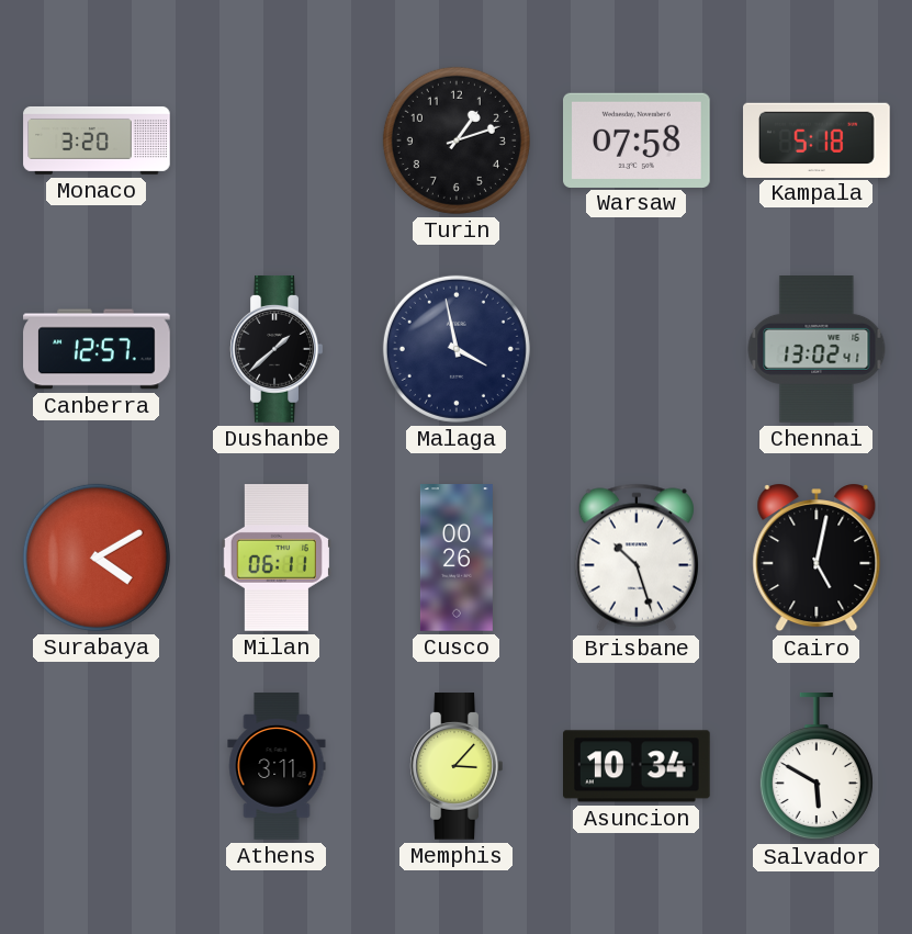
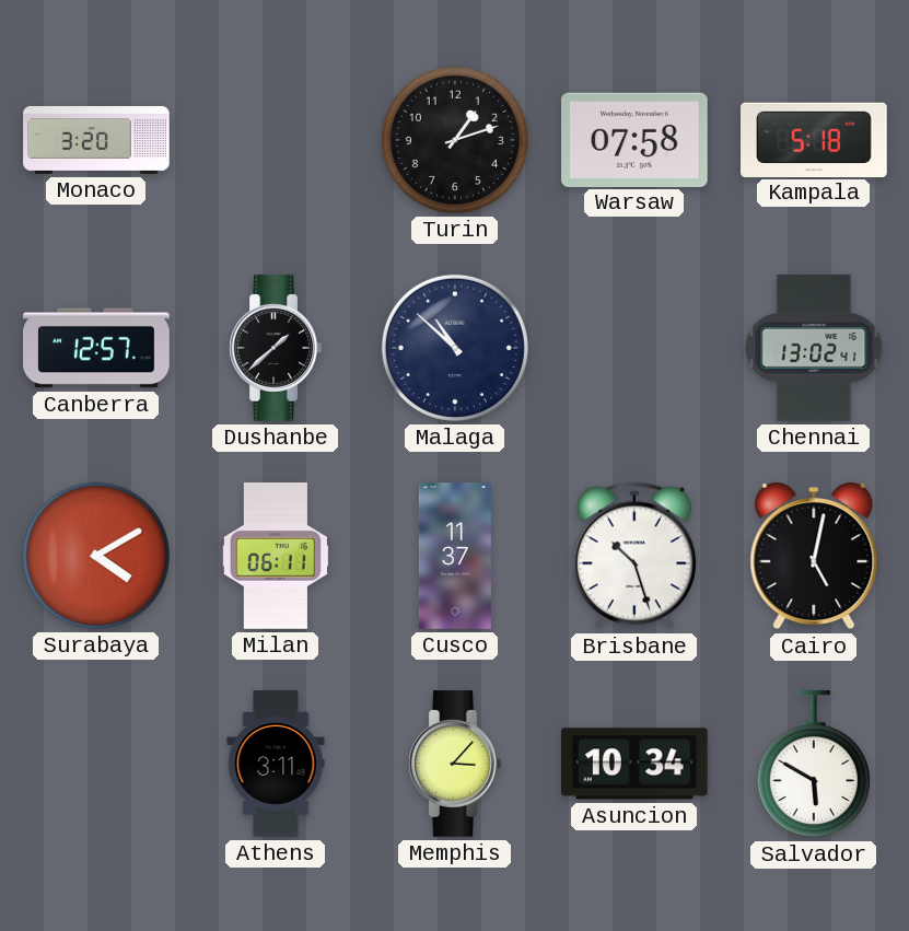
Malaga: 3:58 -> 10:52 (455, 348)
Cusco: 00:26 -> 11:37 (455, 556)
